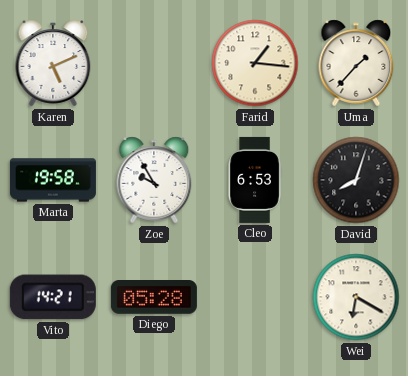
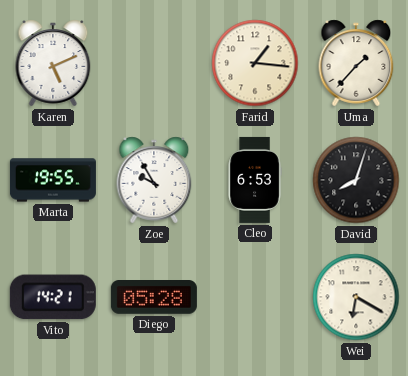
Marta: 19:58 -> 19:55 (53, 180)
